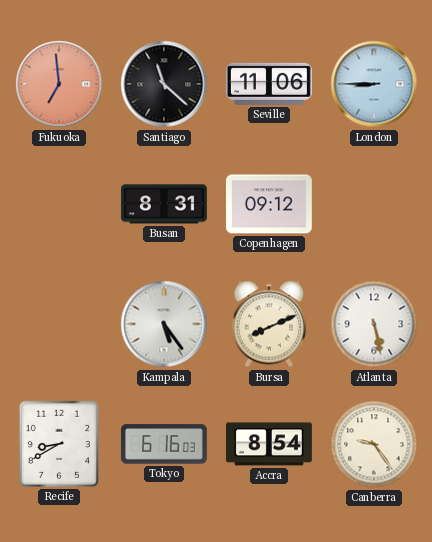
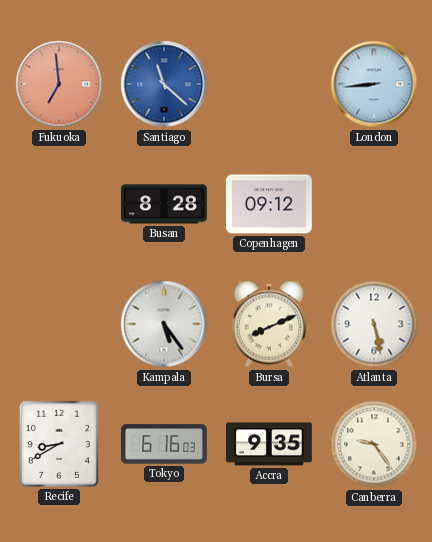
Santiago dial: black -> blue (164, 84)
Seville: 11:06 -> none (269, 84)
London: 8:45 -> 8:44 (374, 84)
Busan: 8:31 -> 8:28 (164, 204)
Accra: 8:54 -> 9:35 (270, 444)
